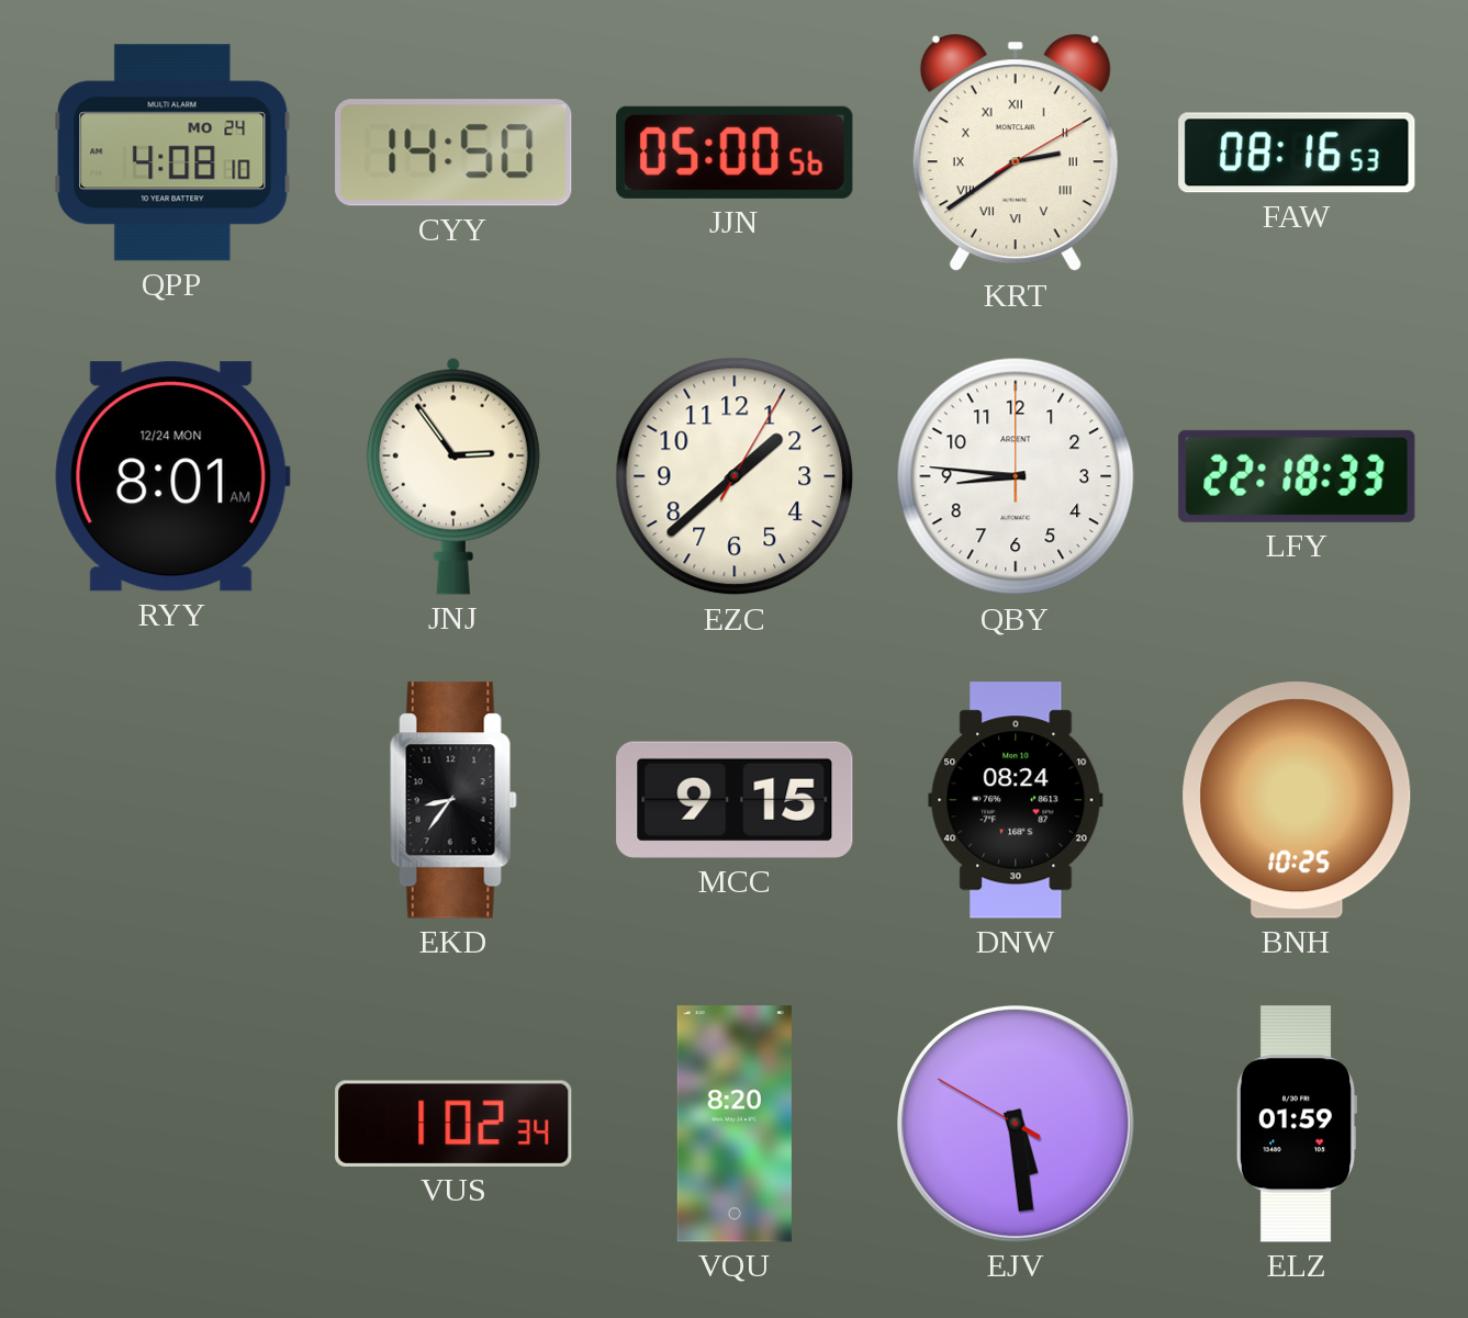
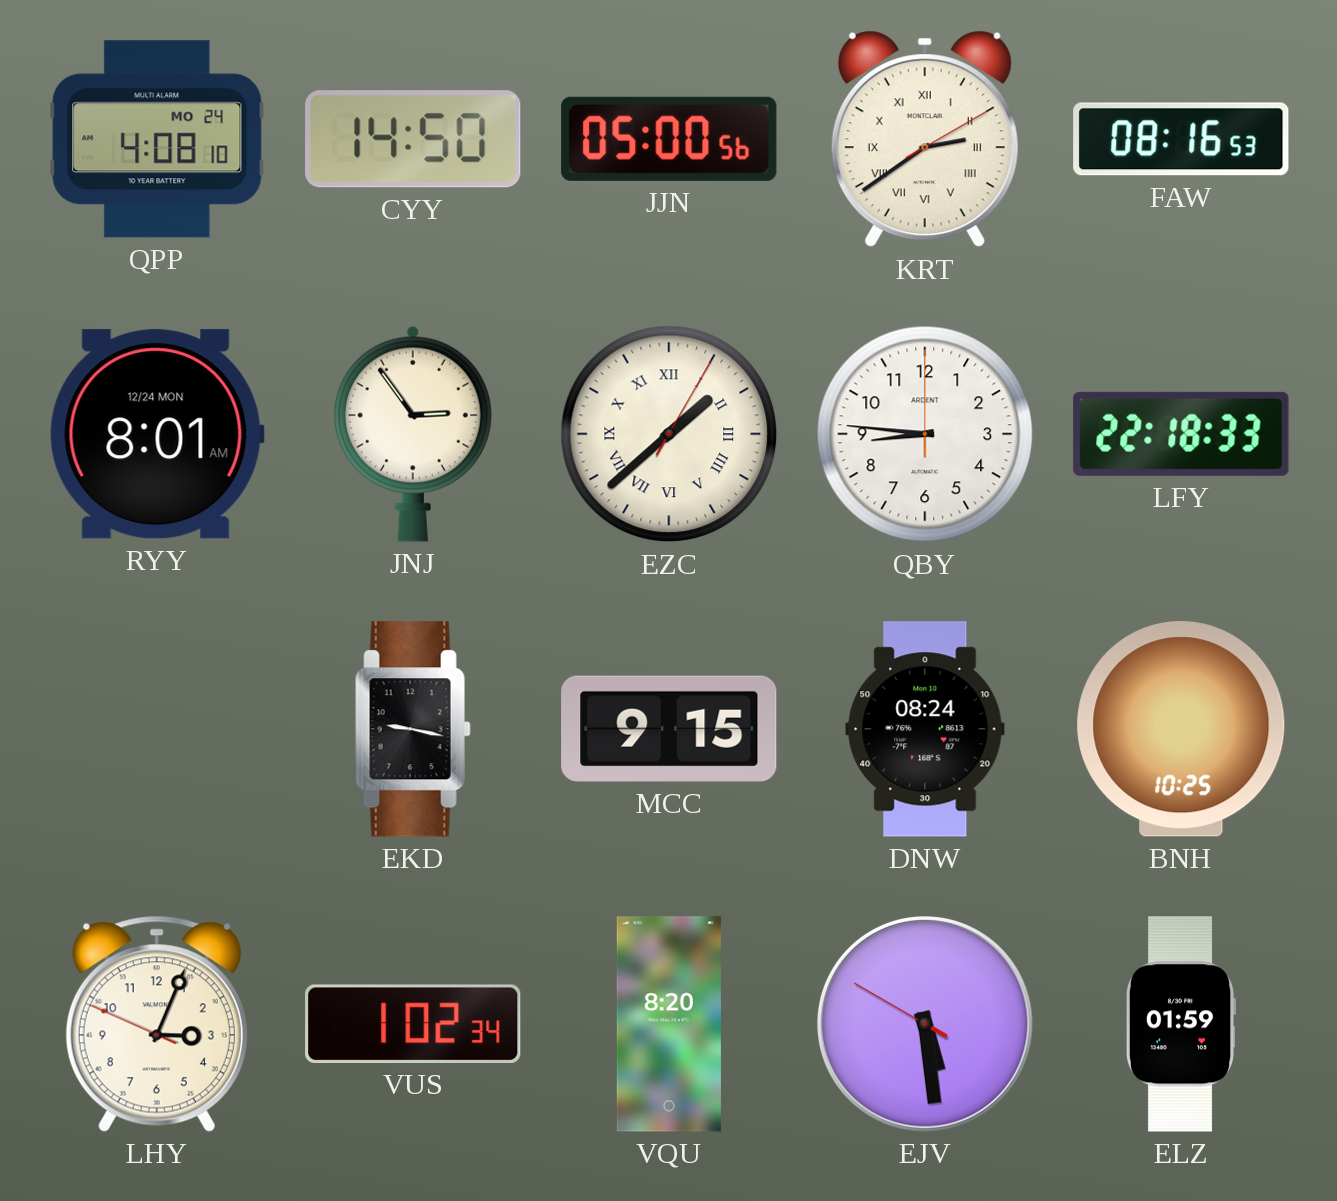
EZC numerals: Arabic -> Roman (669, 434)
EKD: 8:36 -> 9:17 (413, 729)
LHY: none -> 3:03 (157, 1024)
